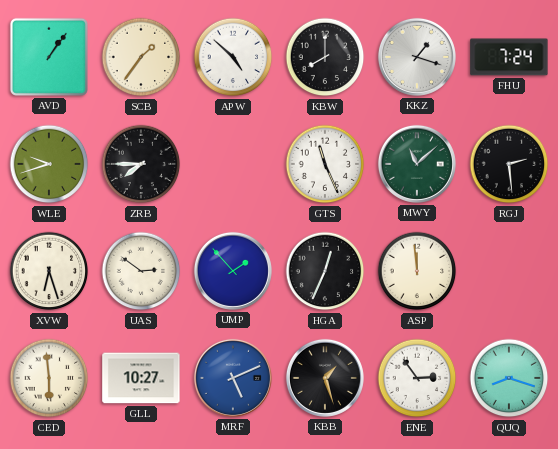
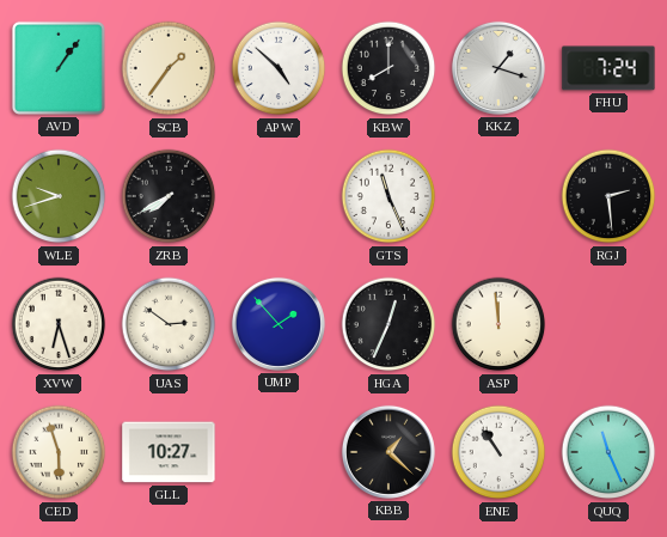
ZRB: 7:45 -> 7:40 (169, 196)
MWY: 11:08 -> none (417, 164)
CED: 5:59 -> 5:57 (59, 452)
MRF: 5:11 -> none (233, 378)
KBB: 1:27 -> 1:22 (388, 452)
ENE: 2:54 -> 10:54 (498, 452)
QUQ: 8:18 -> 11:26 (608, 452)
